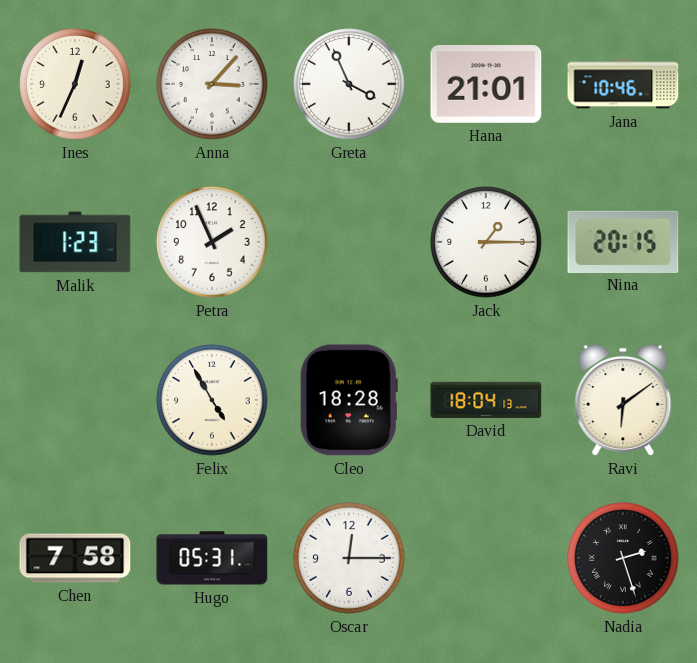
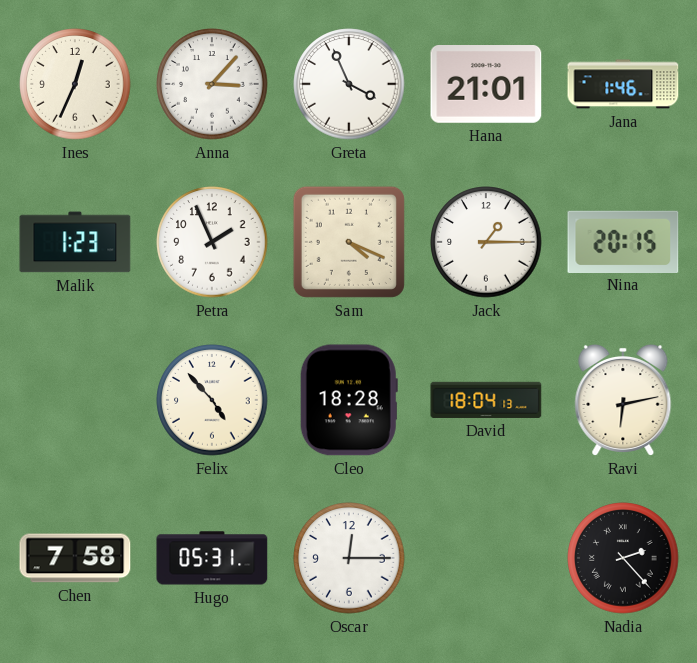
Jana: 10:46 -> 1:46 (623, 84)
Sam: none -> 4:19 (349, 242)
Felix: 4:55 -> 4:53 (212, 400)
Ravi: 6:09 -> 6:13 (623, 400)
Nadia: 2:27 -> 2:23 (623, 558)
